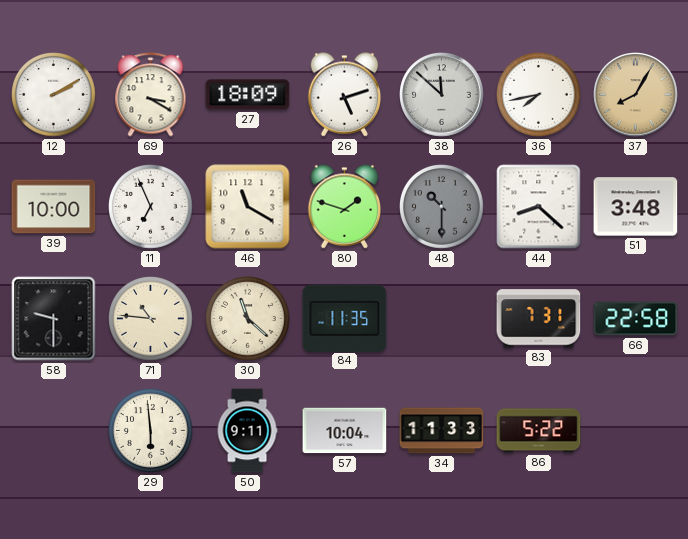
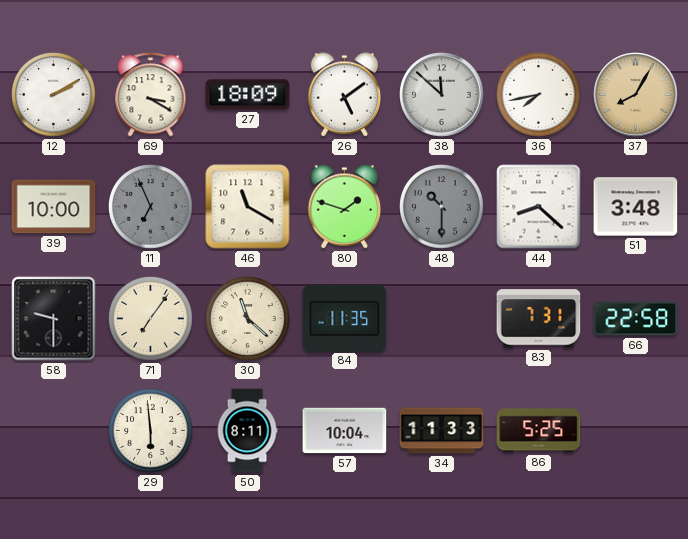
26: 5:12 -> 5:09 (345, 95)
11 dial: white -> grey (151, 207)
71: 10:46 -> 7:06 (151, 319)
50: 9:11 -> 8:11 (247, 431)
86: 5:22 -> 5:25 (539, 431)
